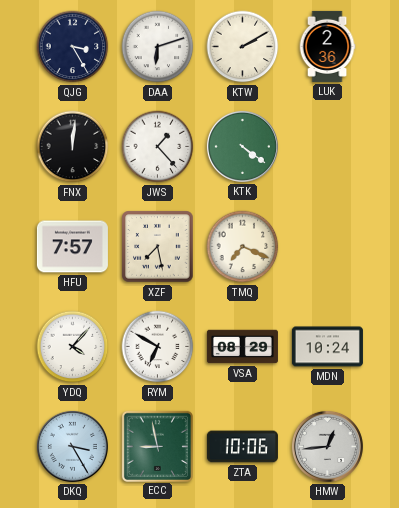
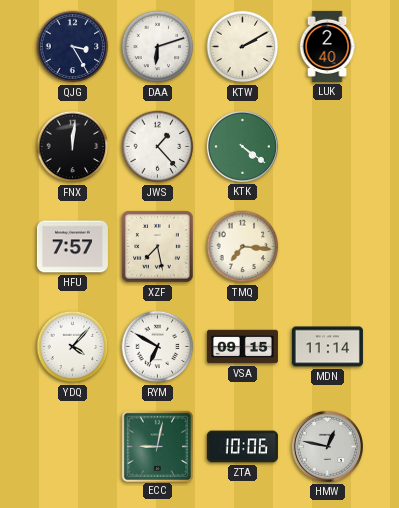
LUK: 2:36 -> 2:40 (327, 46)
TMQ: 7:19 -> 7:16 (243, 247)
VSA: 08:29 -> 09:15 (242, 347)
MDN: 10:24 -> 11:14 (327, 347)
DKQ: 3:25 -> none (72, 446)
ECC: 8:58 -> 9:02 (157, 446)
HMW: 12:44 -> 12:47 (327, 446)
